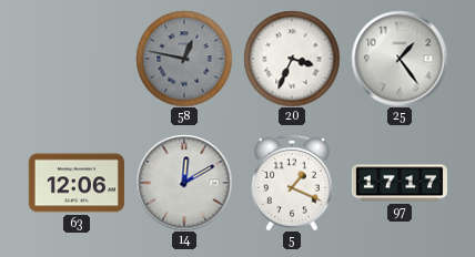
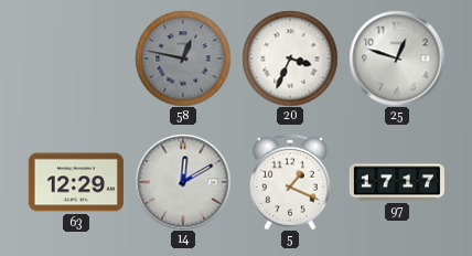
25: 1:24 -> 12:48 (397, 58)
63: 12:06 -> 12:29 (76, 182)
